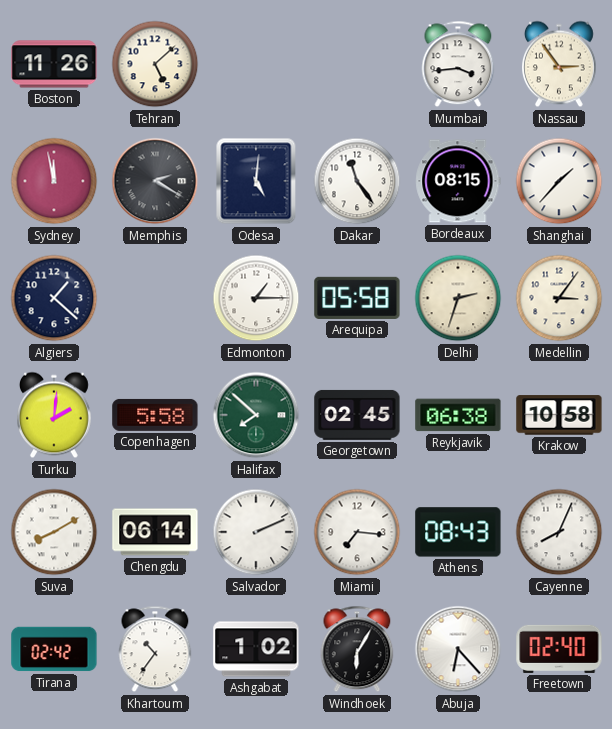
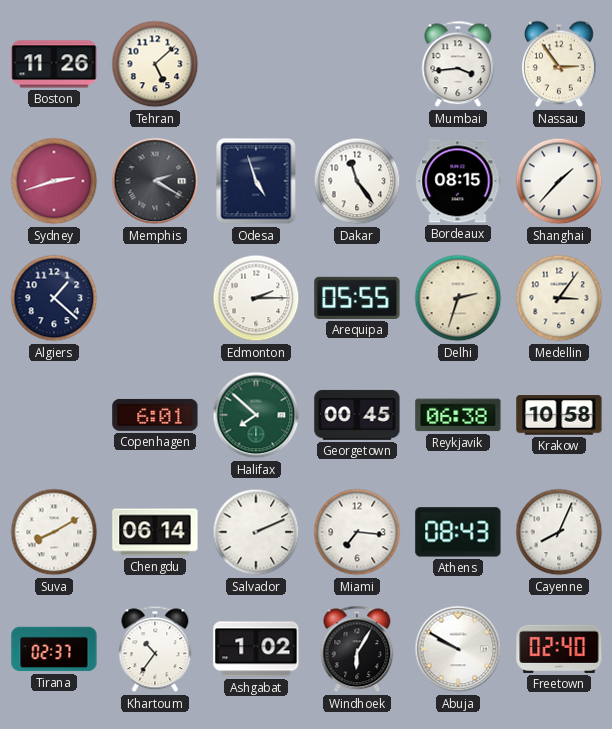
Sydney: 11:58 -> 2:42 (54, 181)
Odesa: 5:01 -> 4:57 (256, 181)
Edmonton: 1:15 -> 2:15 (256, 298)
Arequipa: 05:58 -> 05:55 (357, 298)
Turku: 2:01 -> none (55, 415)
Copenhagen: 5:58 -> 6:01 (155, 415)
Georgetown: 02:45 -> 00:45 (357, 415)
Tirana: 02:42 -> 02:37 (54, 649)
Abuja: 6:23 -> 9:50 (458, 649)
